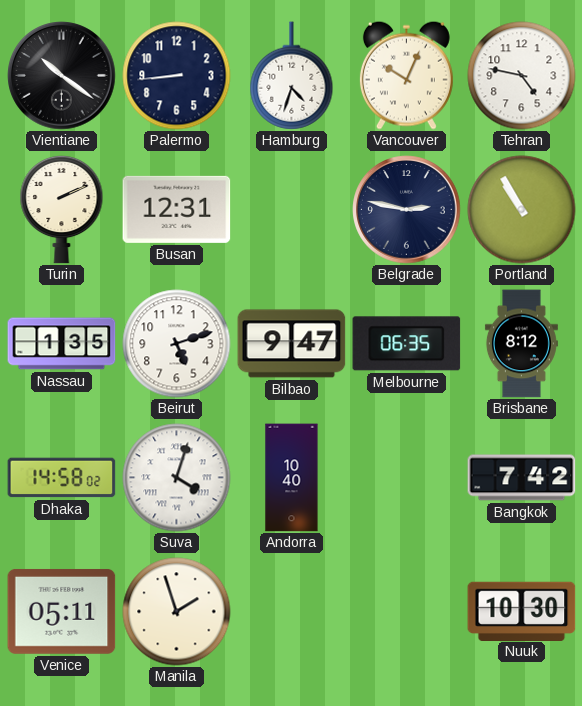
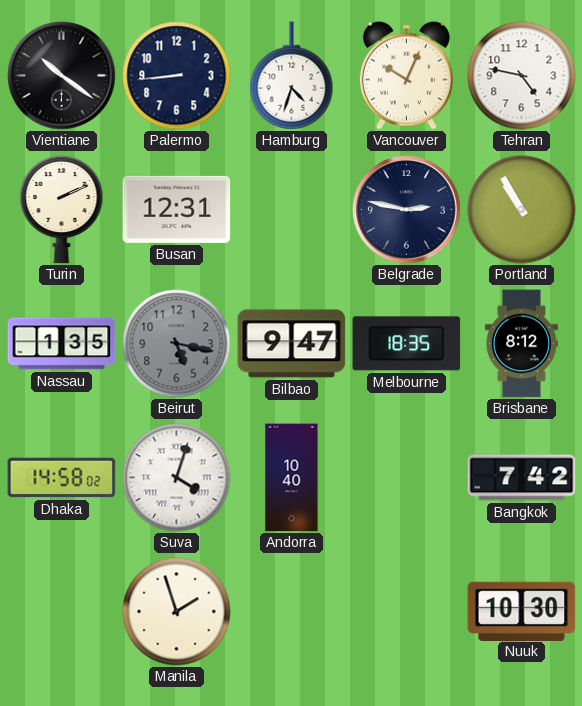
Beirut: 5:12 -> 5:17 (177, 344)
Beirut dial: white -> grey (177, 344)
Melbourne: 06:35 -> 18:35 (407, 344)
Venice: 05:11 -> none (62, 611)
